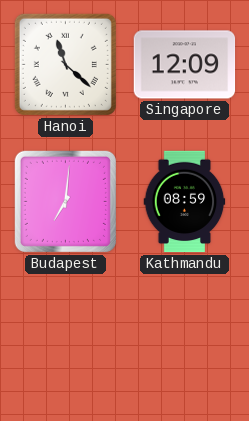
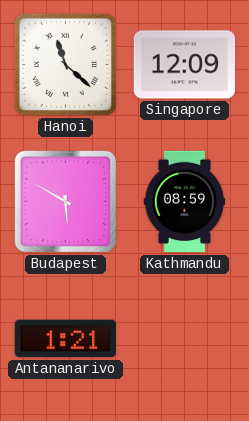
Budapest: 7:01 -> 5:50 (65, 201)
Antananarivo: none -> 1:21 (66, 339)
